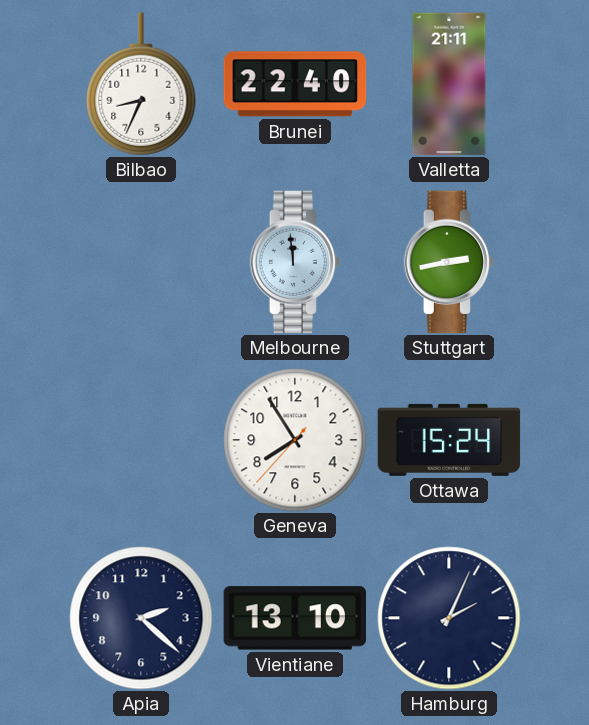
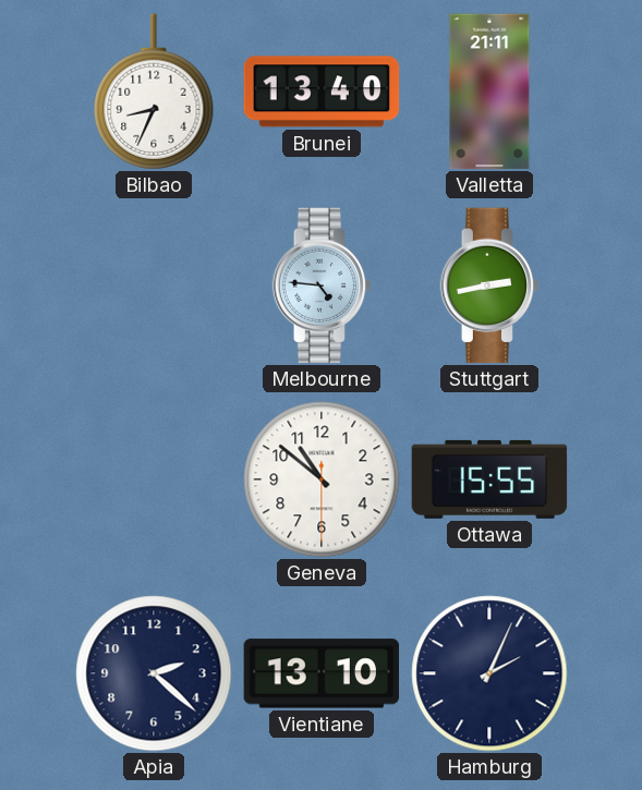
Brunei: 22:40 -> 13:40 (322, 92)
Melbourne: 11:59 -> 4:46 (322, 285)
Geneva: 7:54 -> 10:51 (322, 479)
Ottawa: 15:24 -> 15:55 (489, 479)
